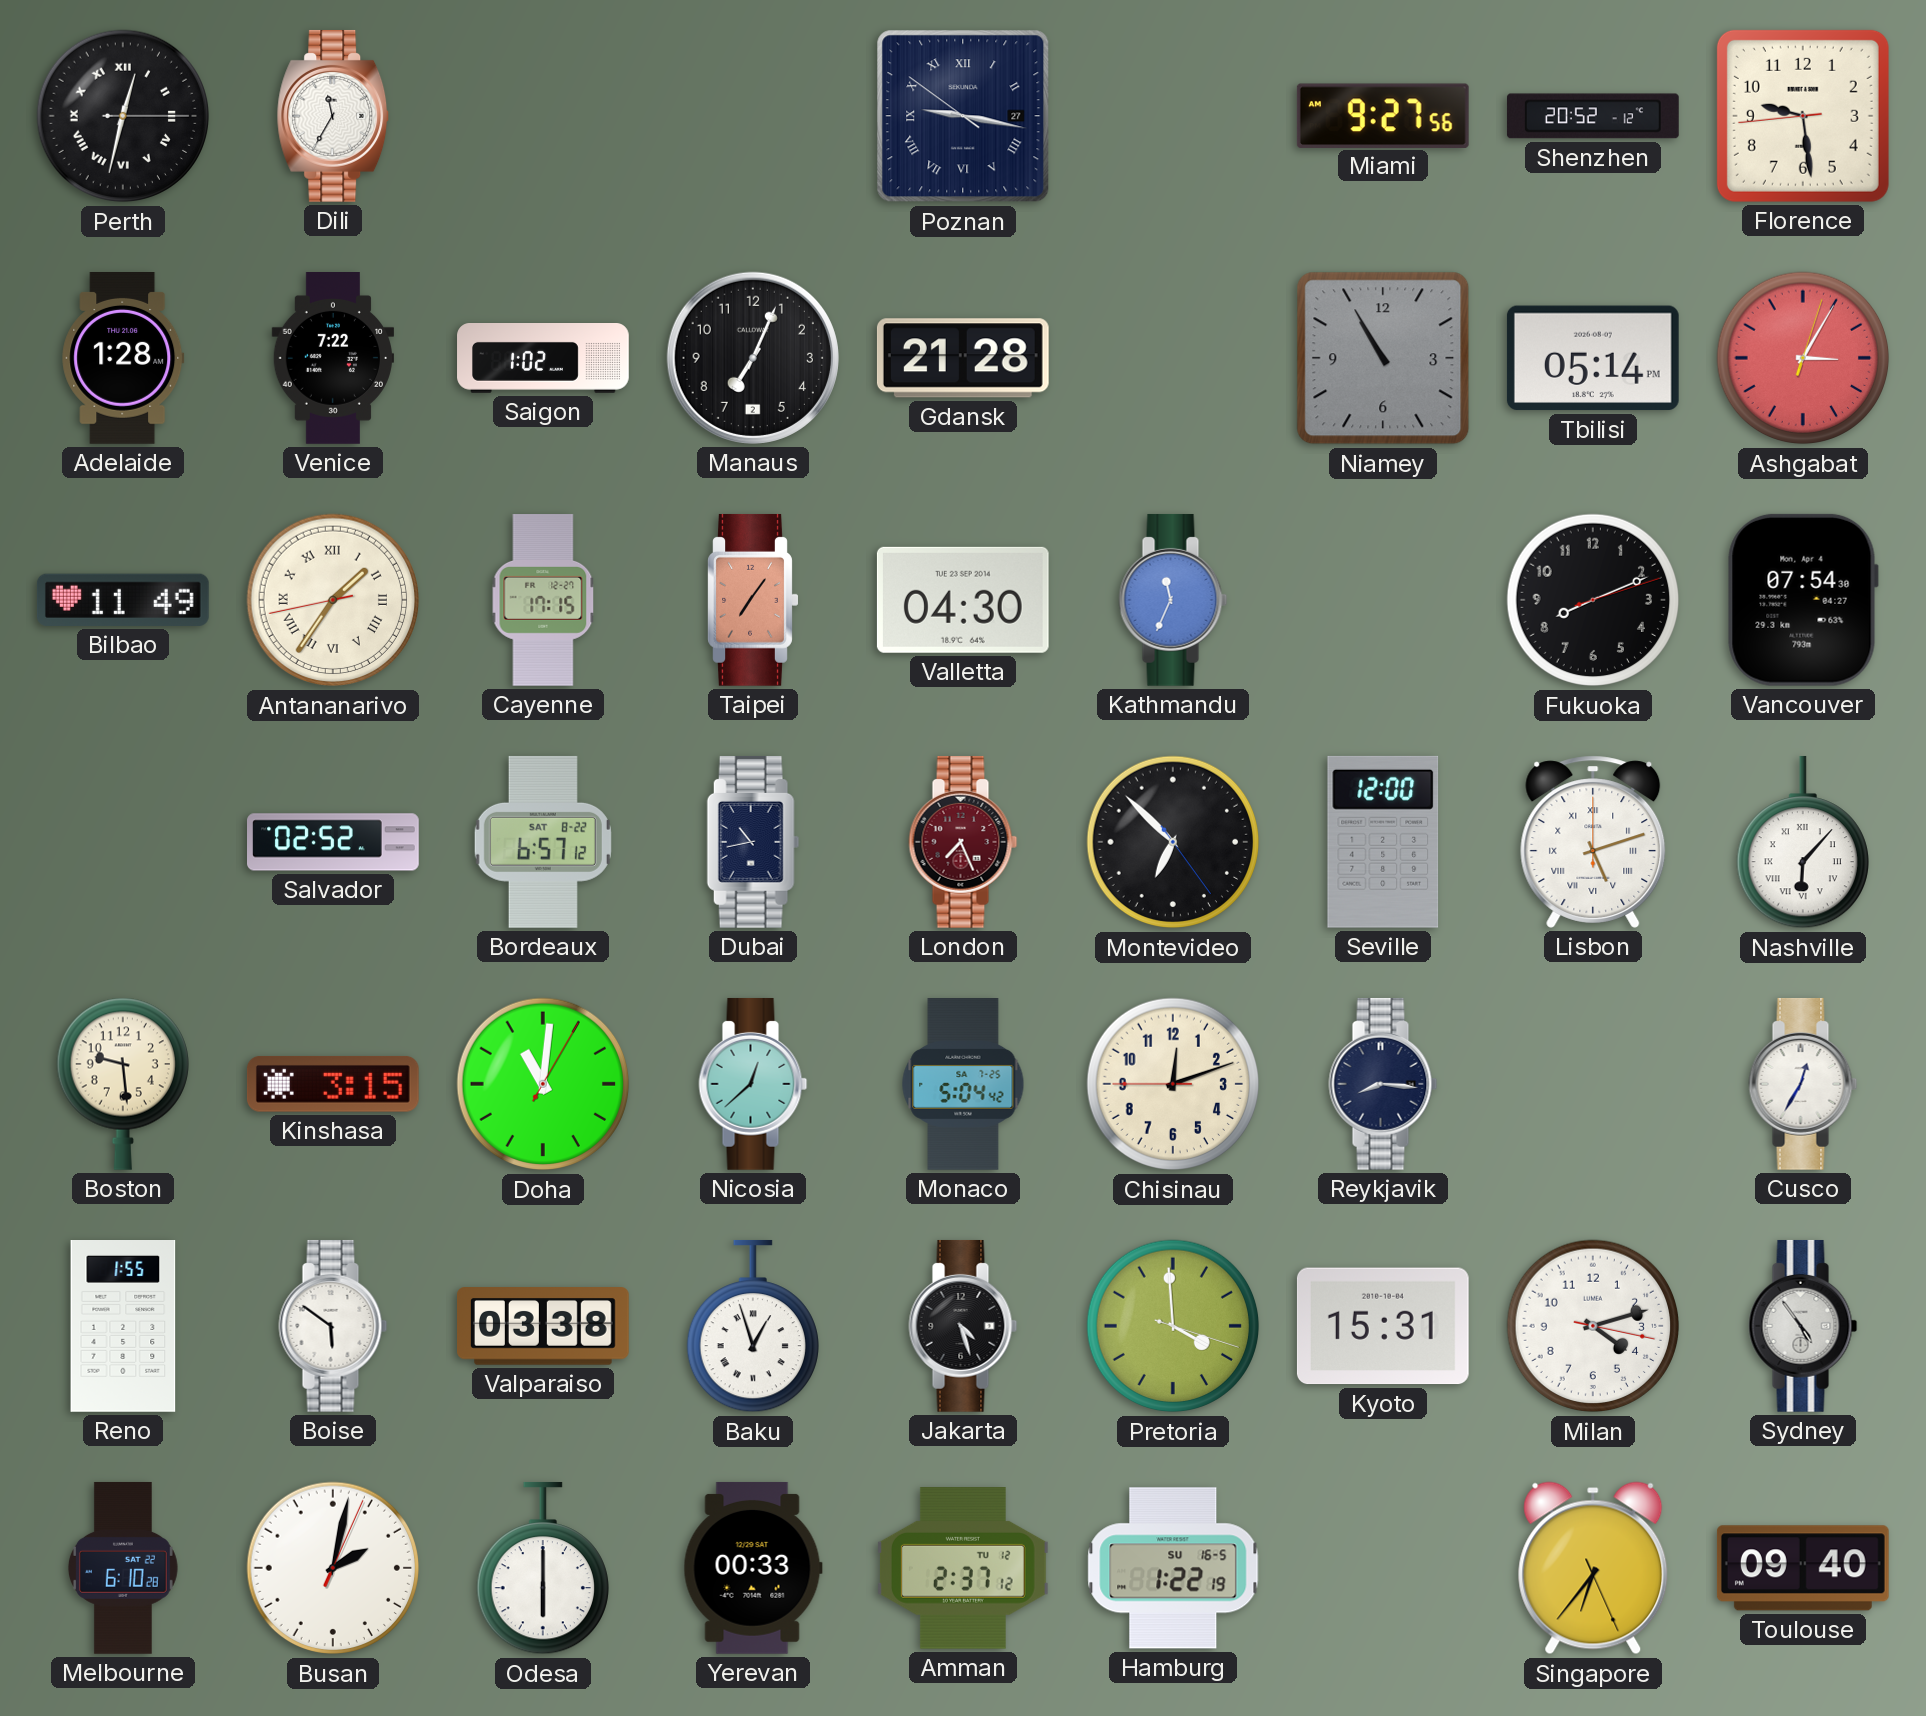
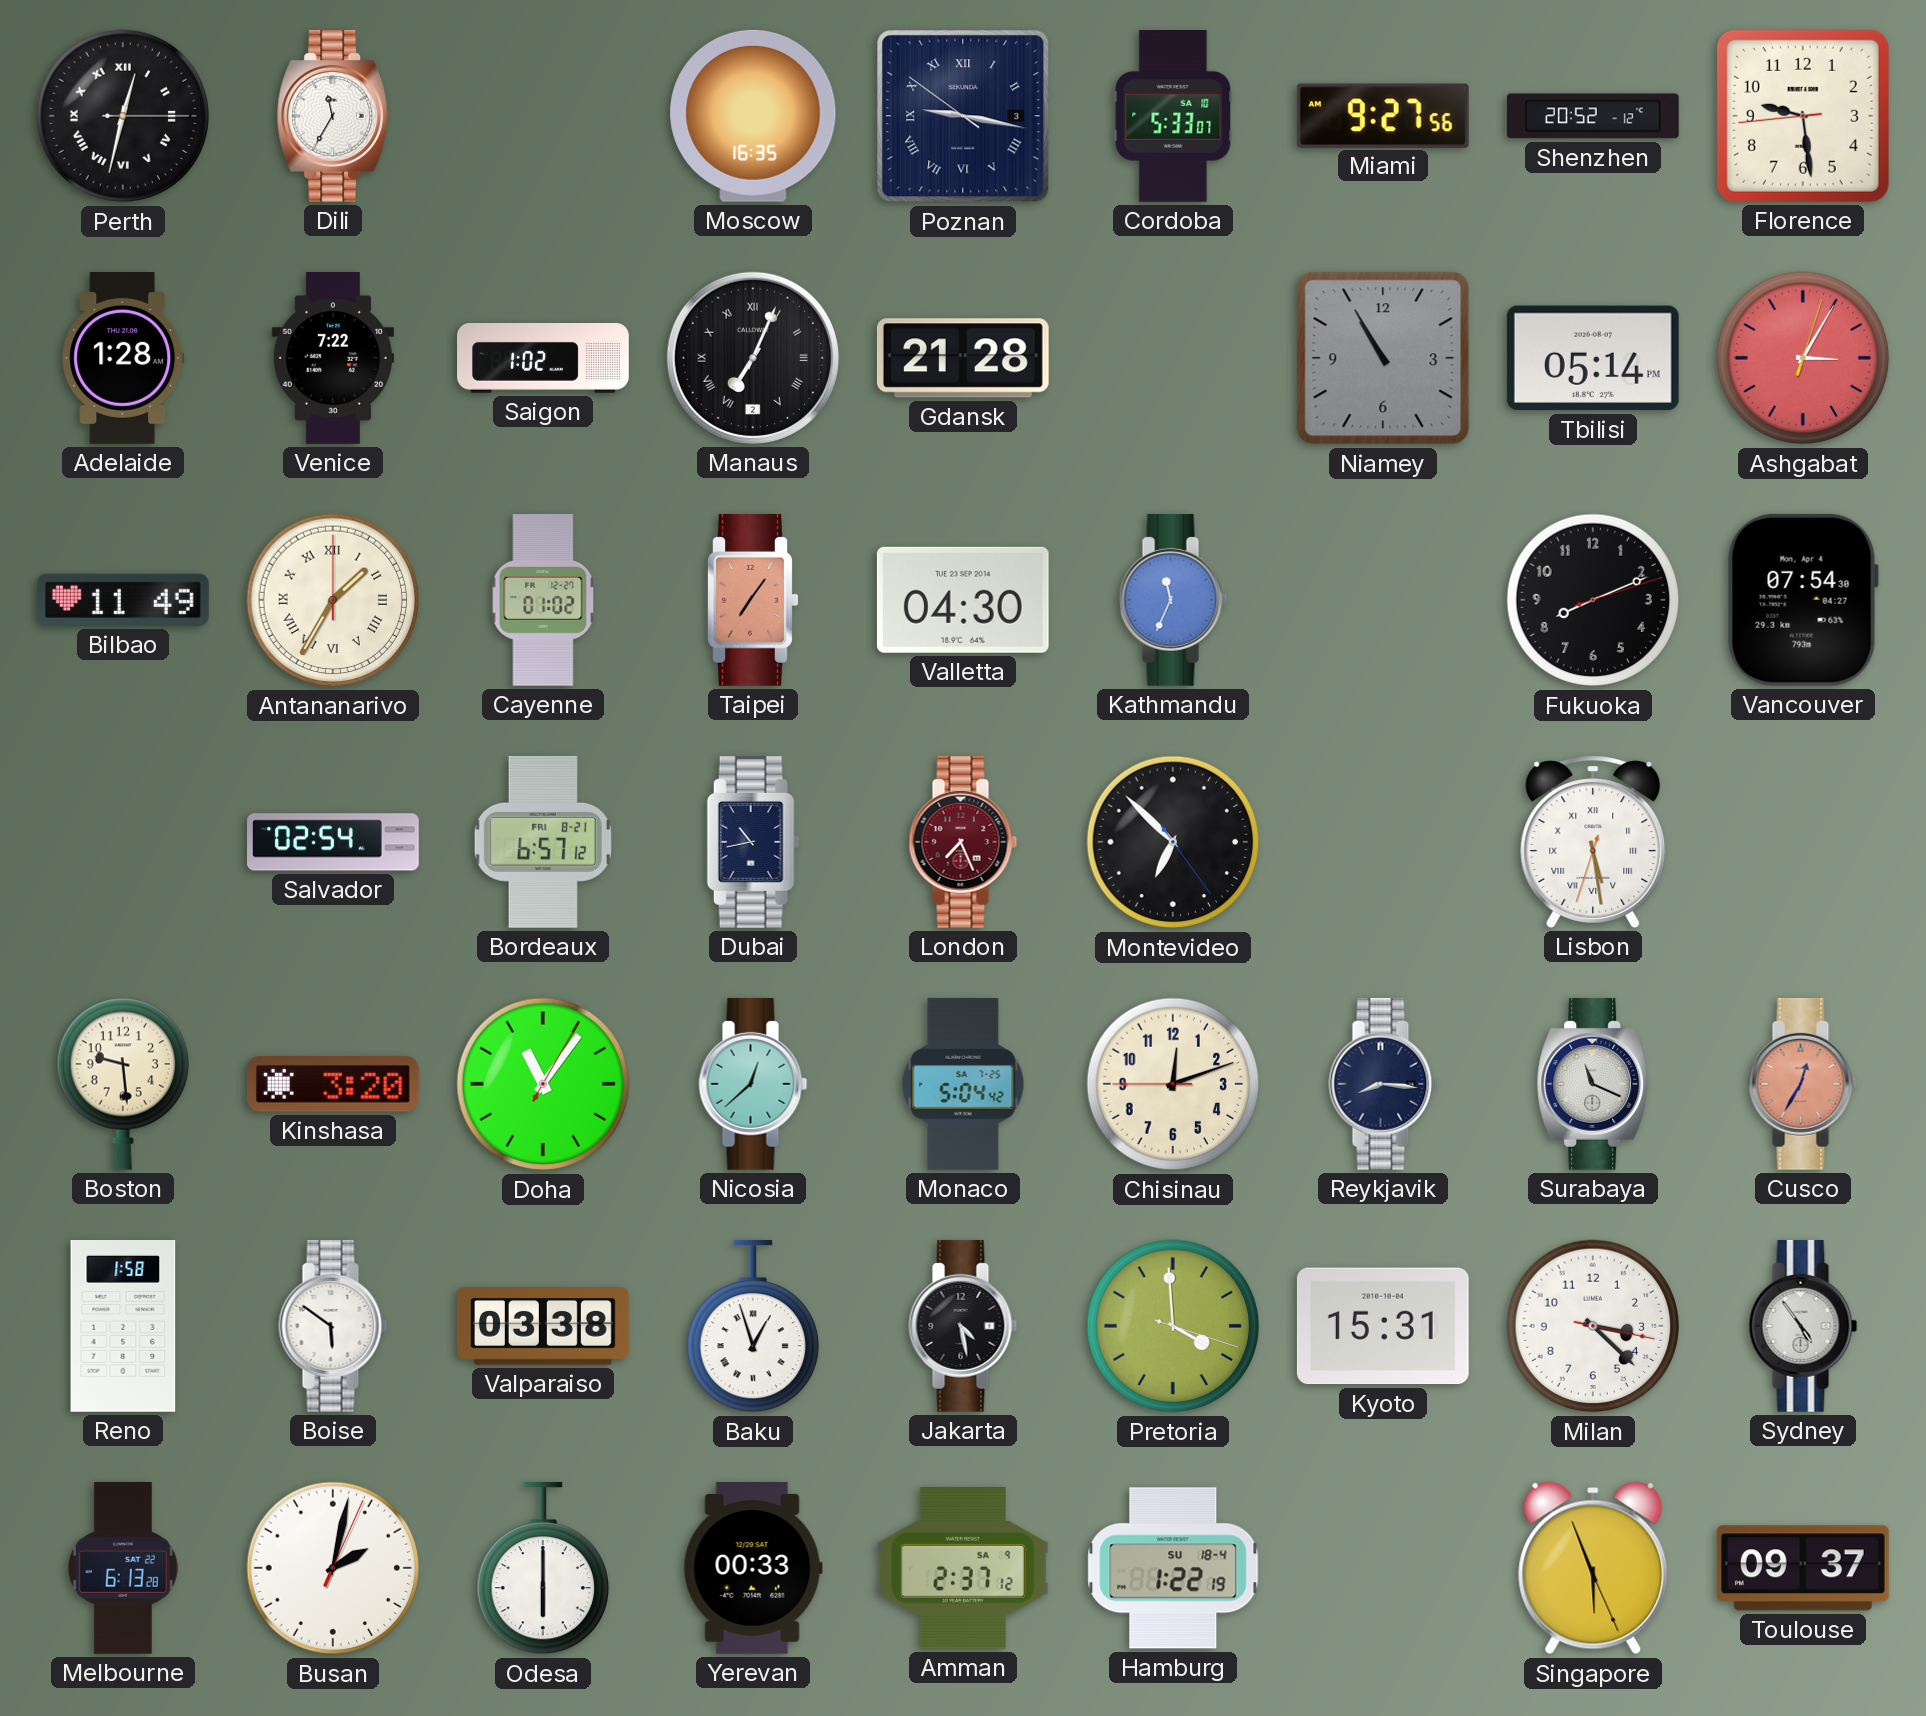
Moscow: none -> 16:35 (753, 116)
Poznan date: 27 -> 3 (963, 116)
Cordoba: none -> 5:33 (1173, 117)
Manaus numerals: Arabic -> Roman (753, 358)
Antananarivo: 1:35:43 -> 1:35:00 (333, 600)
Cayenne: 17:15 -> 01:02 (543, 601)
Salvador: 02:52 -> 02:54 (334, 842)
Bordeaux date: SAT 8-22 -> FRI 8-21 (543, 842)
Seville: 12:00 -> none (1383, 842)
Lisbon: 5:12 -> 5:28 (1593, 842)
Nashville: 6:07 -> none (1803, 842)
Kinshasa: 3:15 -> 3:20 (333, 1084)
Doha: 11:01 -> 11:06 (543, 1084)
Surabaya: none -> 11:19 (1593, 1084)
Cusco dial: white -> salmon (1803, 1084)
Reno: 1:55 -> 1:58 (123, 1327)
Jakarta: 4:27 -> 4:28 (963, 1326)
Milan: 4:12 -> 3:22 (1593, 1326)
Melbourne: 6:10 -> 6:13 (123, 1568)
Amman date: TU 12 -> SA 9 (963, 1569)
Hamburg date: SU 16-5 -> SU 18-4 (1173, 1568)
Singapore: 6:36 -> 5:56 (1593, 1568)
Toulouse: 09:40 -> 09:37 (1803, 1568)
